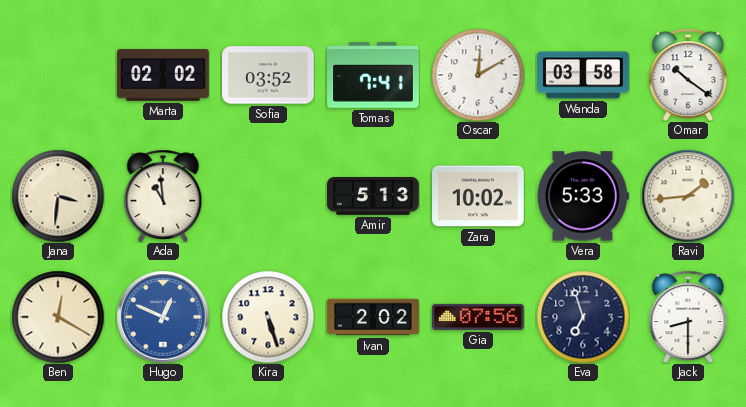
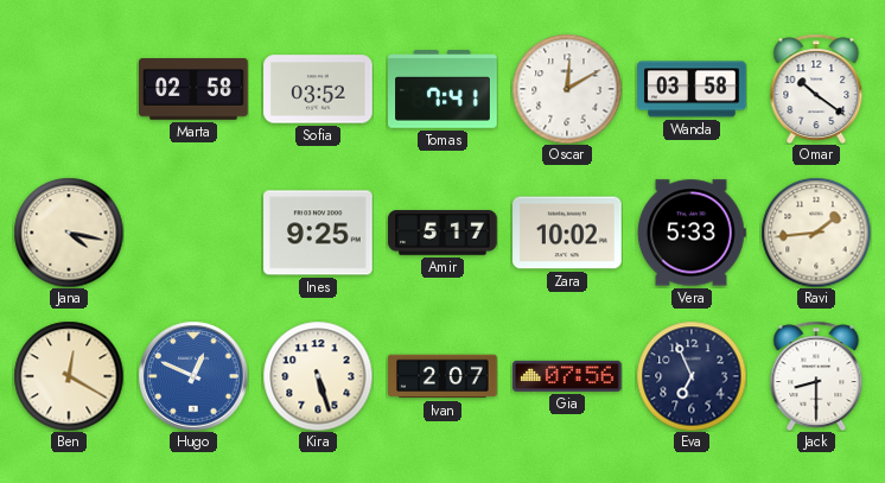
Marta: 02:02 -> 02:58 (193, 89)
Jana: 3:31 -> 4:17 (69, 233)
Ada: 10:59 -> none (163, 196)
Ines: none -> 9:25 (319, 233)
Amir: 5:13 -> 5:17 (442, 234)
Ivan: 2:02 -> 2:07 (442, 376)
Eva: 6:57 -> 6:56 (692, 376)
